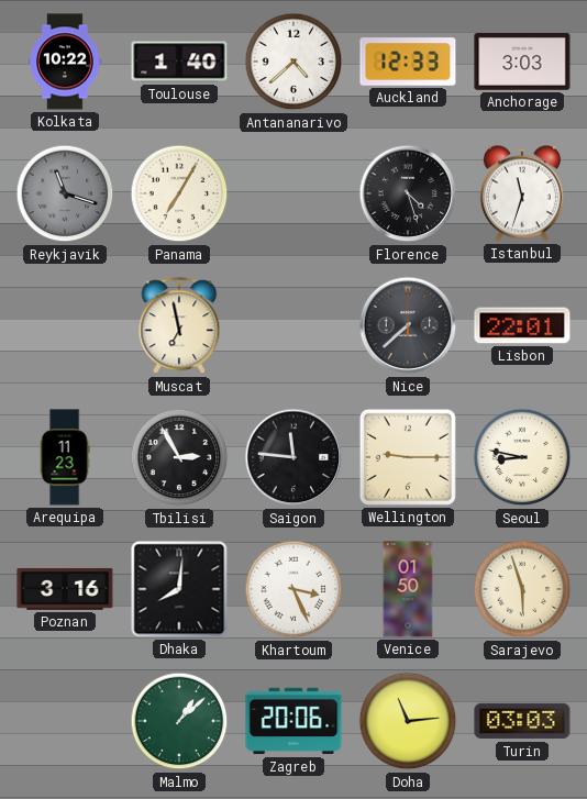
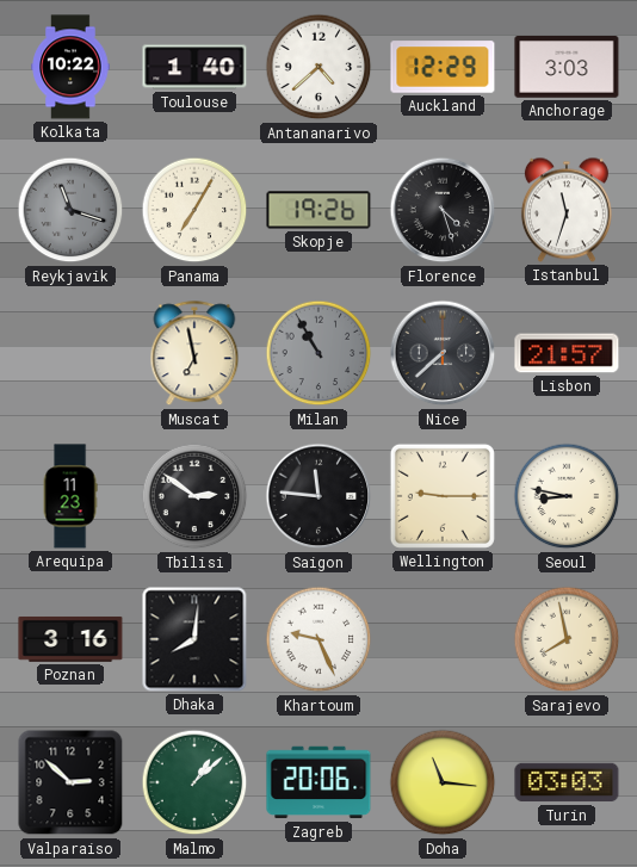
Auckland: 12:33 -> 12:29 (443, 67)
Skopje: none -> 19:26 (318, 210)
Milan: none -> 10:55 (318, 353)
Lisbon: 22:01 -> 21:57 (567, 353)
Tbilisi: 2:55 -> 2:51 (194, 496)
Khartoum: 3:26 -> 9:26 (318, 639)
Venice: 01:50 -> none (408, 589)
Sarajevo: 5:57 -> 7:58 (567, 639)
Valparaiso: none -> 2:52 (70, 782)
Doha: 11:14 -> 11:16 (443, 782)
